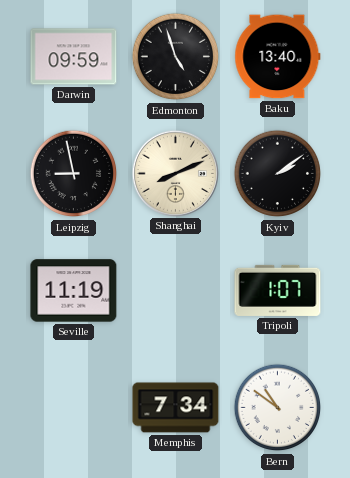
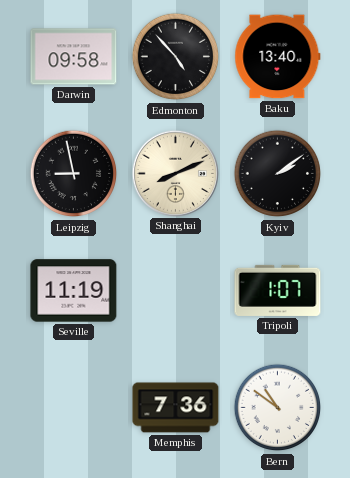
Darwin: 09:59 -> 09:58 (74, 57)
Edmonton: 4:57 -> 4:53 (176, 57)
Memphis: 7:34 -> 7:36 (176, 408)
